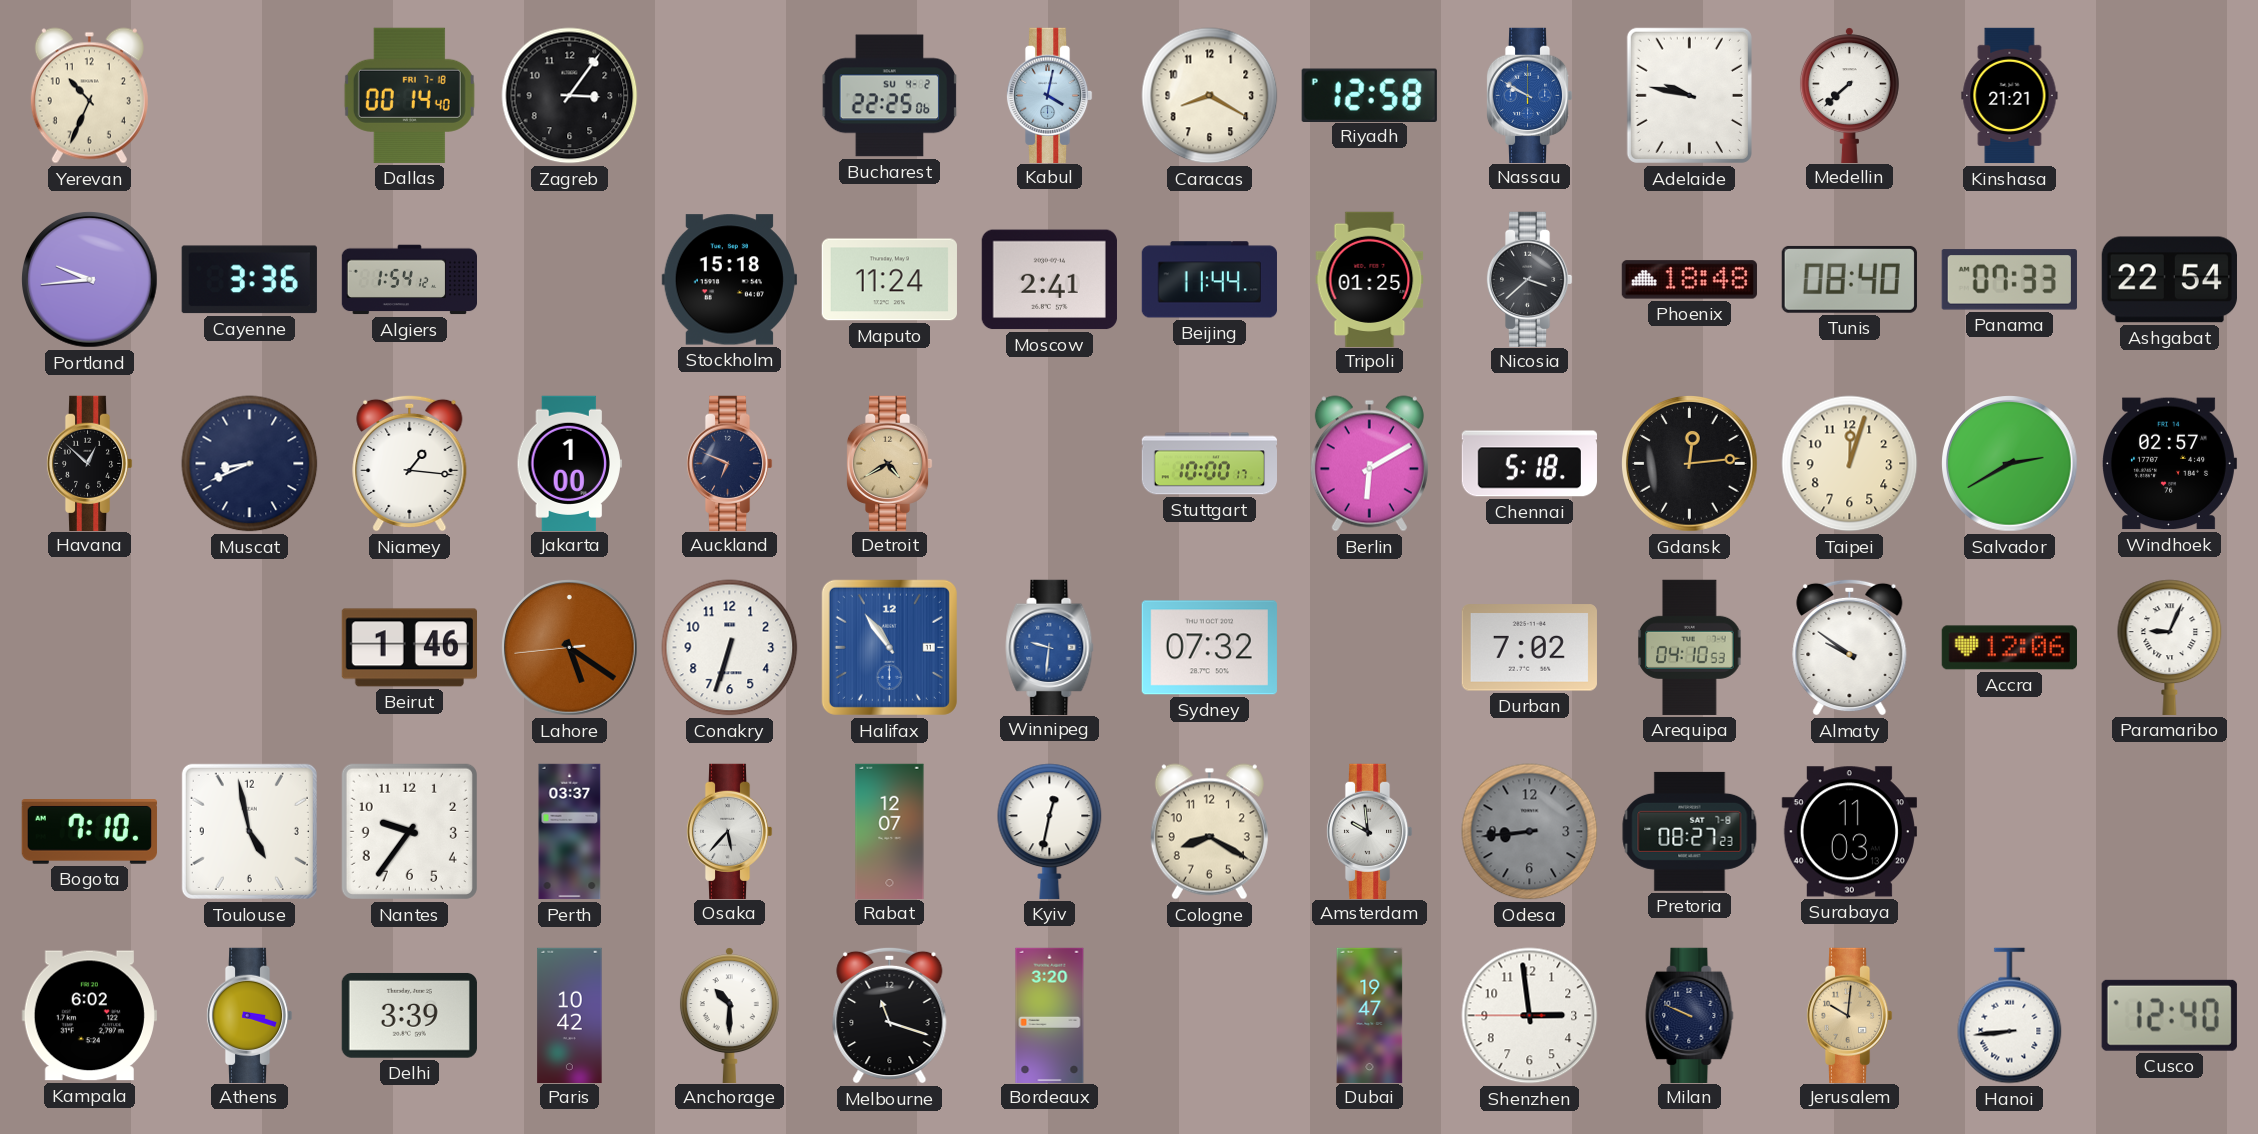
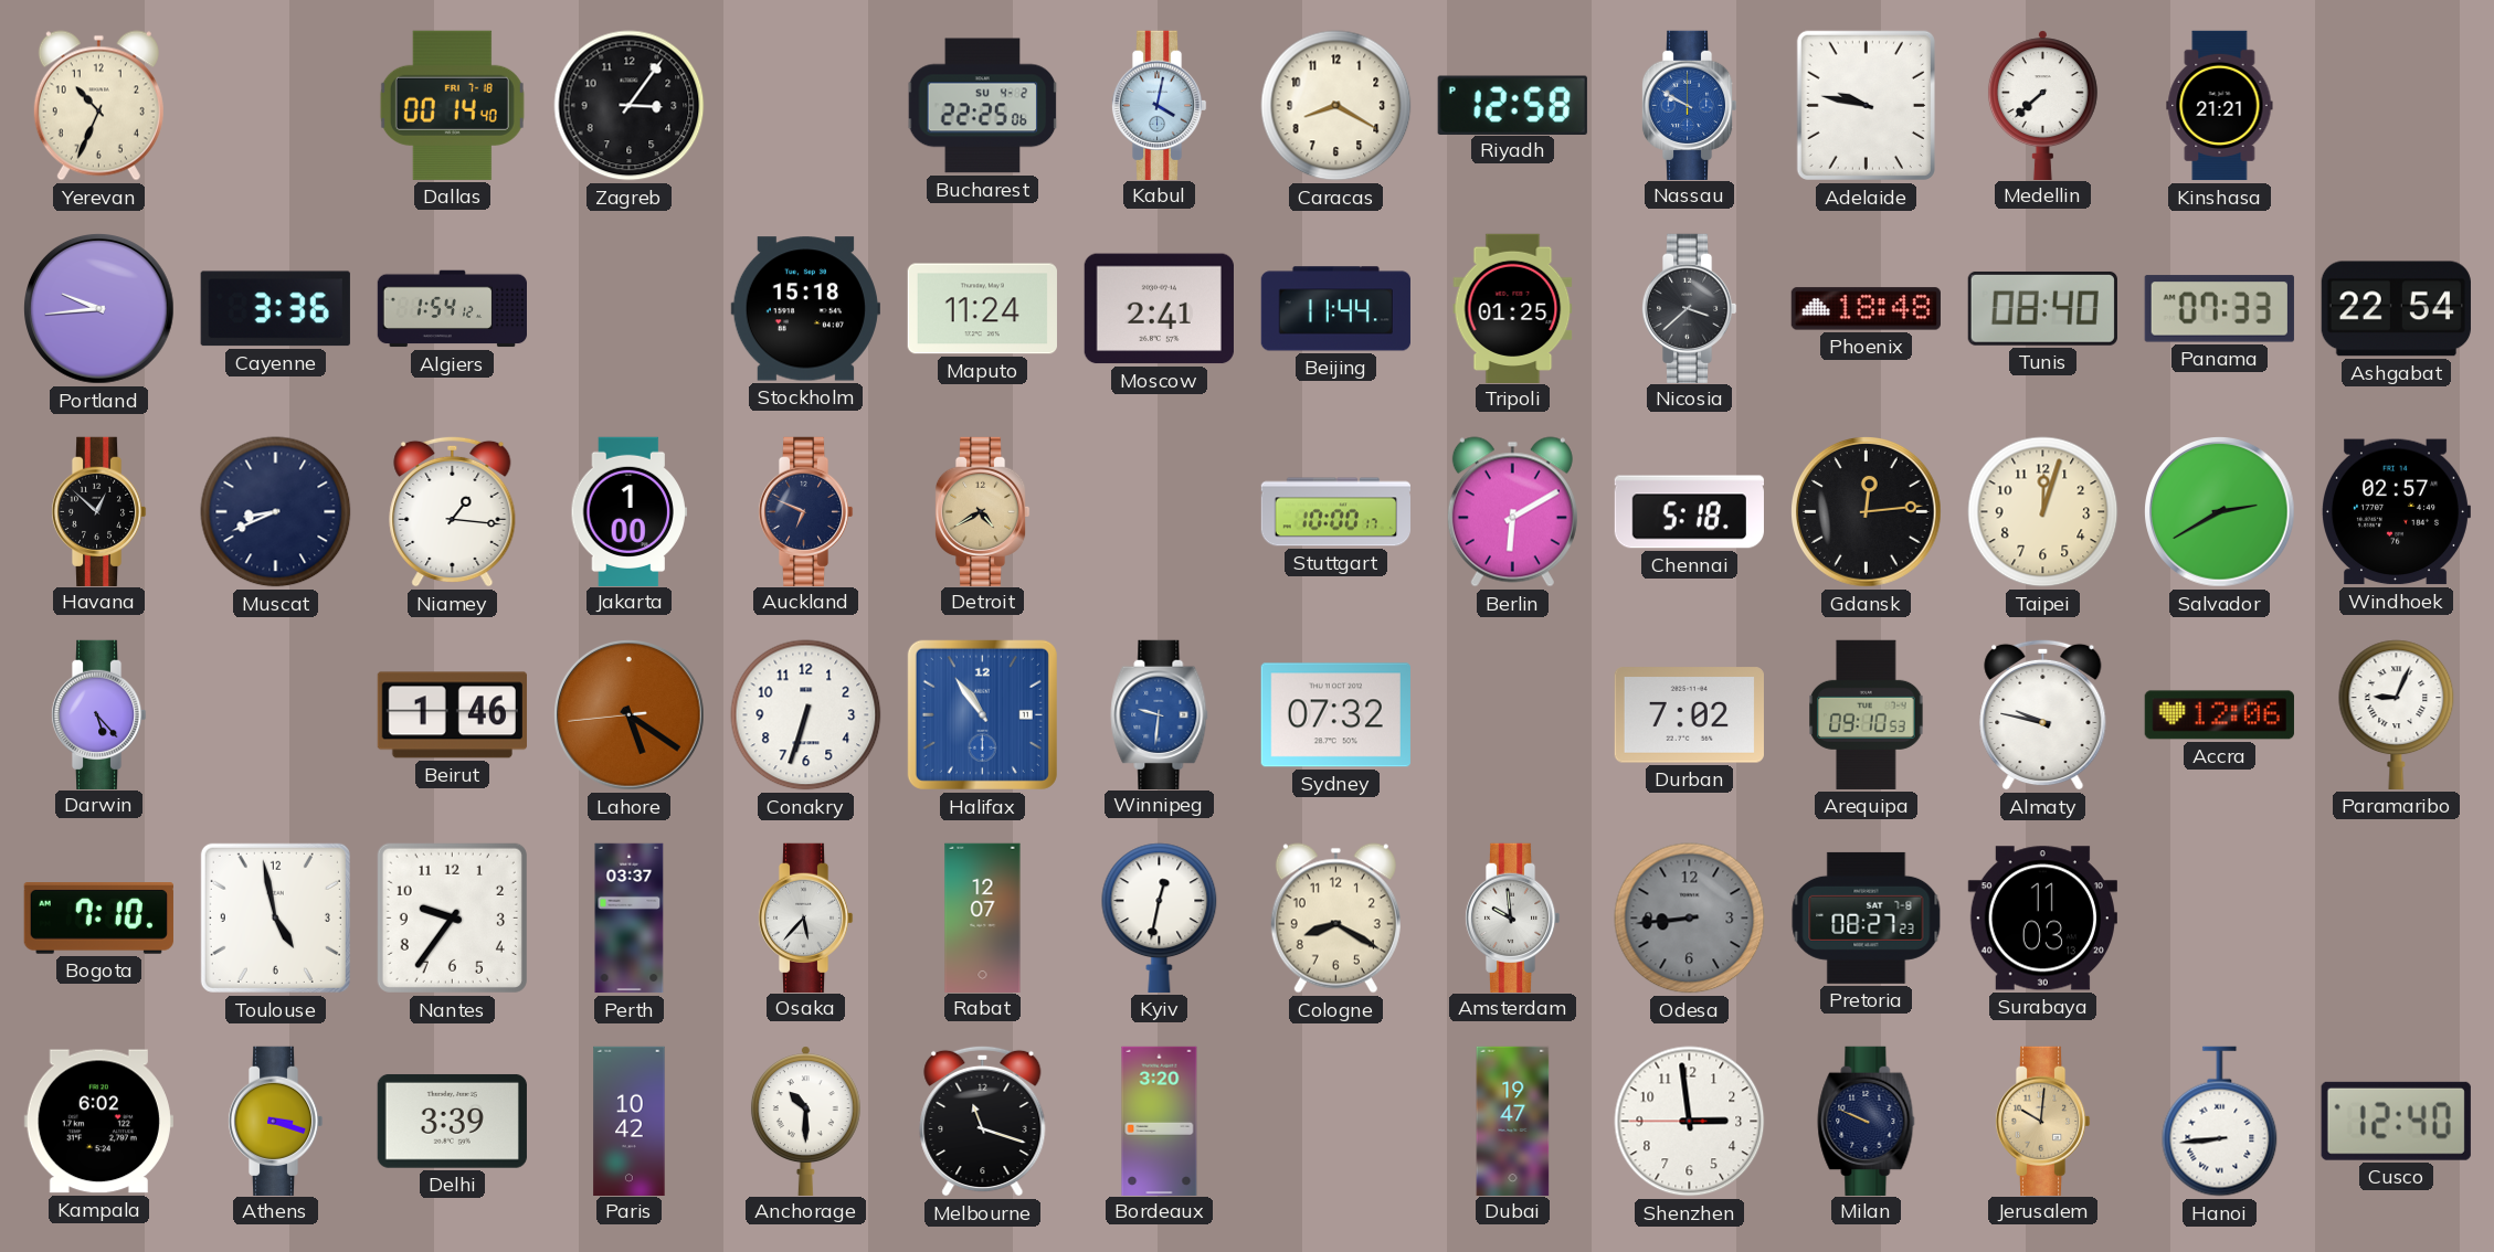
Darwin: none -> 5:23 (98, 714)
Arequipa: 04:10 -> 09:10 (1867, 714)
Almaty: 9:51 -> 9:47 (2043, 714)
